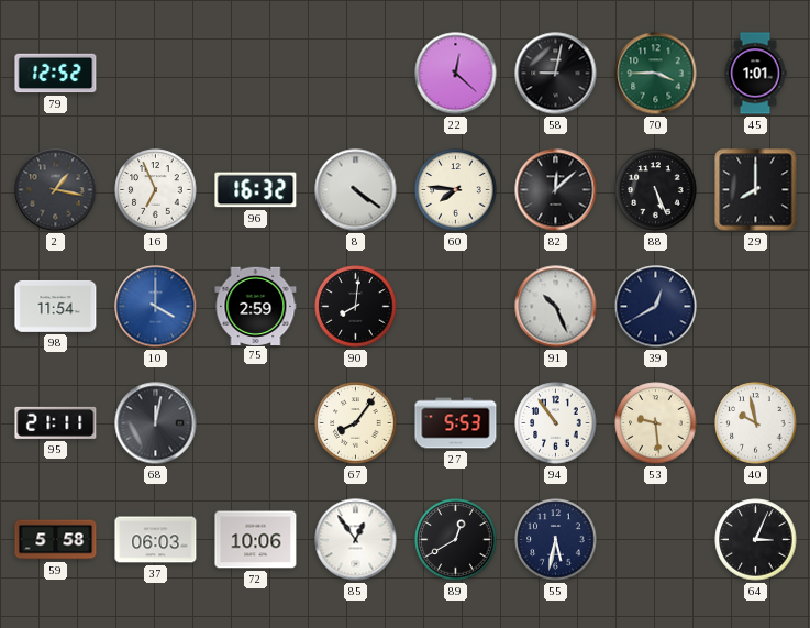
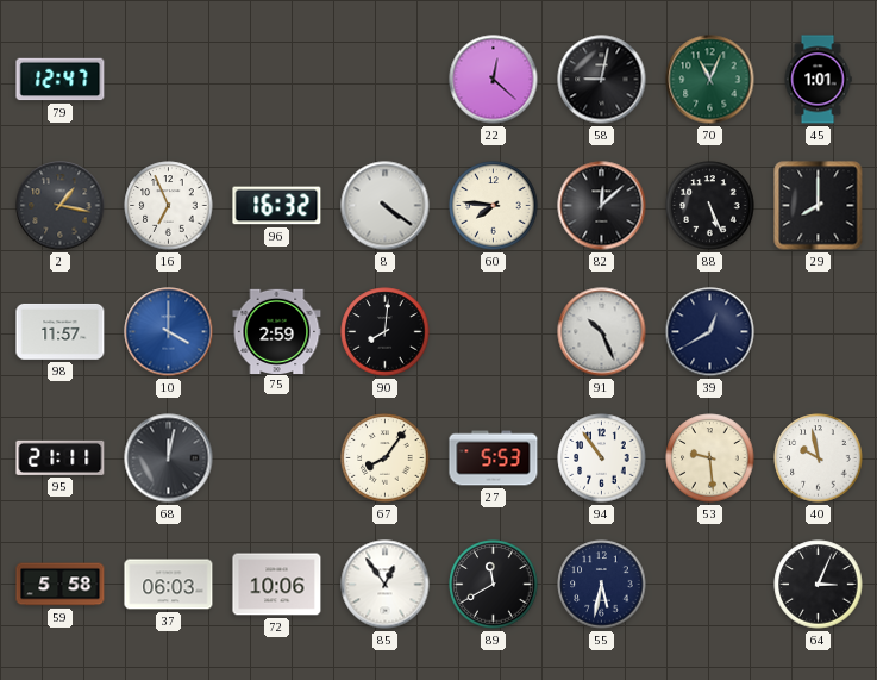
79: 12:52 -> 12:47 (61, 80)
70: 3:45 -> 11:04 (710, 80)
98: 11:54 -> 11:57 (61, 331)
89: 12:40 -> 11:40 (494, 585)
